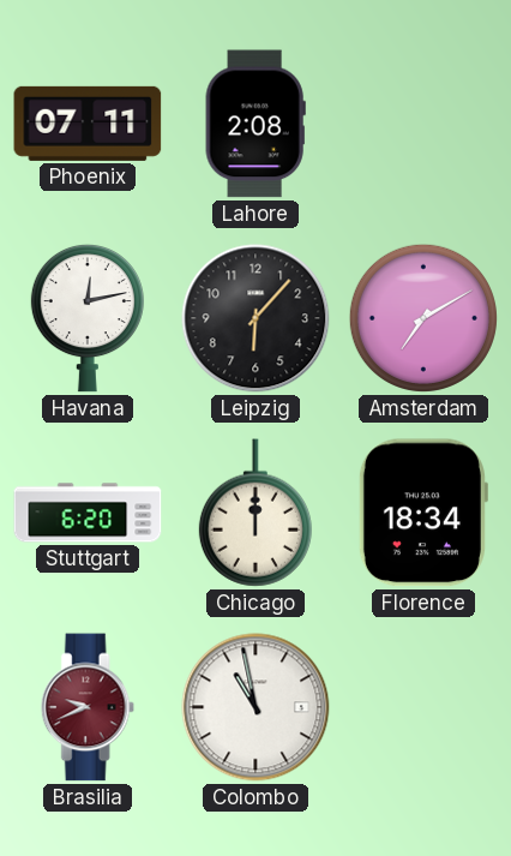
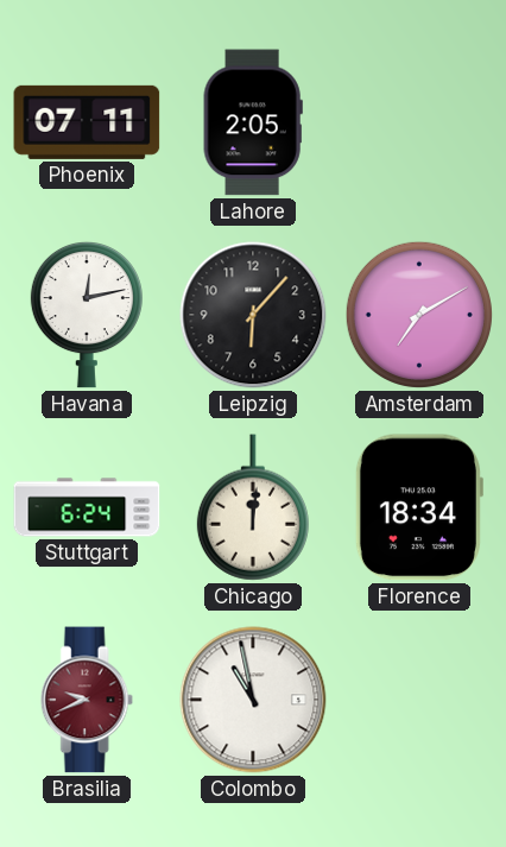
Lahore: 2:08 -> 2:05 (253, 122)
Stuttgart: 6:20 -> 6:24 (87, 507)
Chicago: 12:00 -> 12:01 (253, 507)
